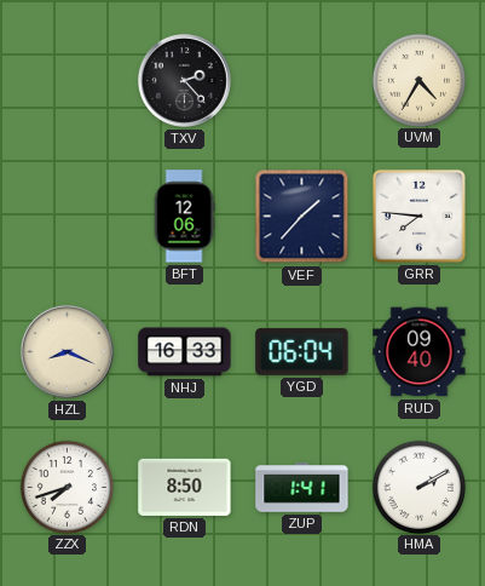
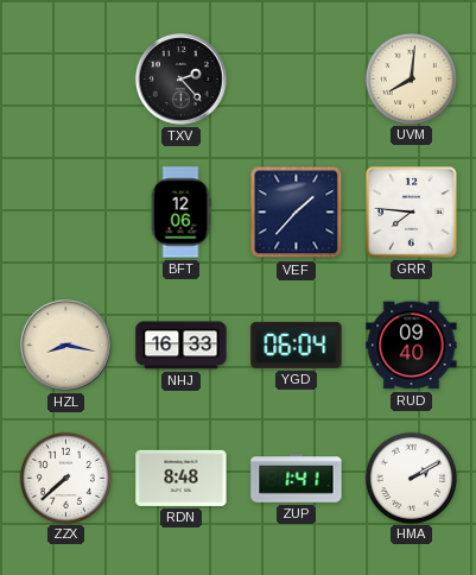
UVM: 4:35 -> 8:01 (411, 78)
HZL: 8:19 -> 8:17 (65, 345)
ZZX: 7:42 -> 7:38 (65, 478)
RDN: 8:50 -> 8:48 (182, 478)
